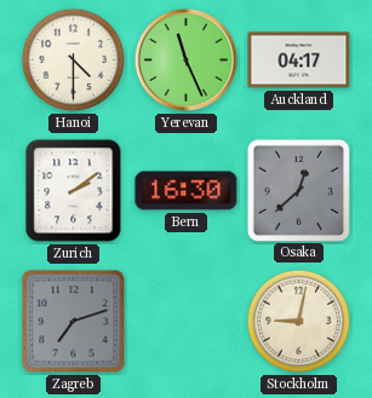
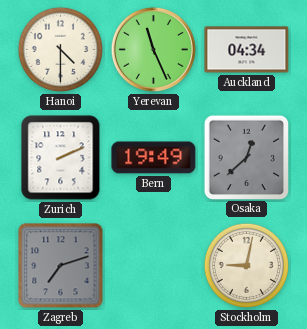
Auckland: 04:17 -> 04:34 (247, 50)
Zurich: 2:09 -> 2:11 (61, 158)
Bern: 16:30 -> 19:49 (154, 158)
